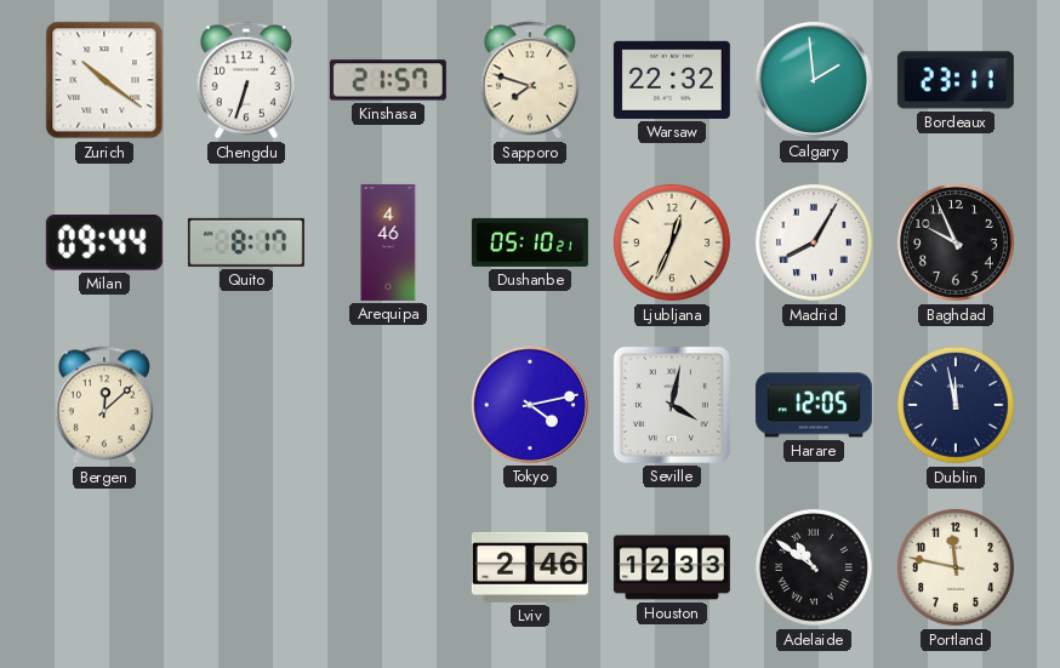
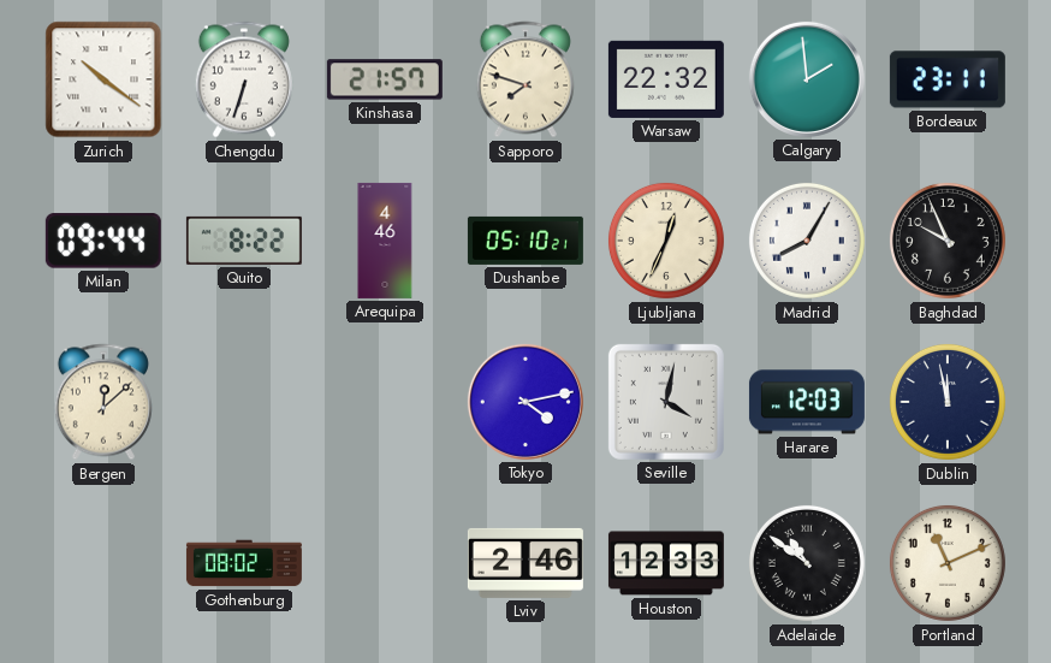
Quito: 8:17 -> 8:22 (244, 241)
Harare: 12:05 -> 12:03 (807, 402)
Gothenburg: none -> 08:02 (244, 563)
Portland: 11:47 -> 11:11 (948, 563)
